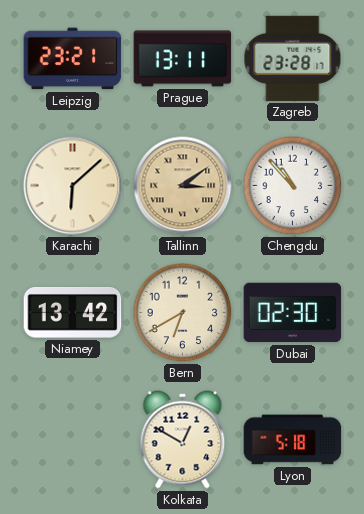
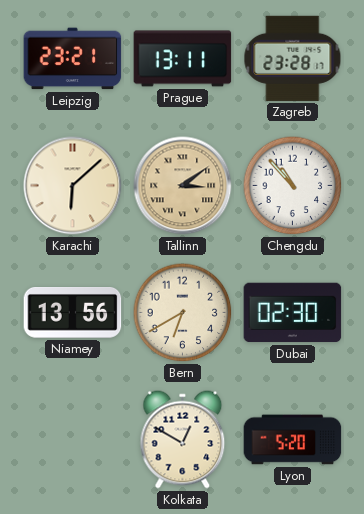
Niamey: 13:42 -> 13:56 (73, 313)
Lyon: 5:18 -> 5:20 (293, 440)
